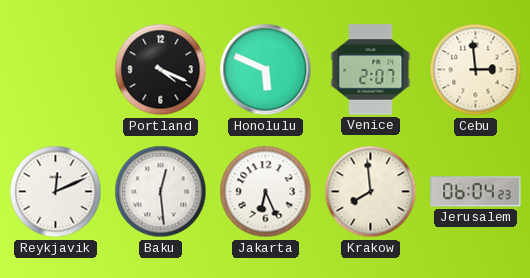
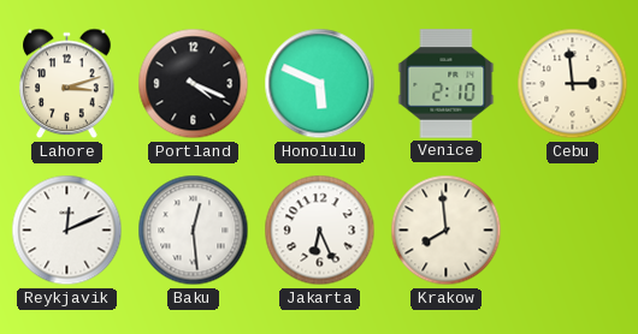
Lahore: none -> 3:12 (67, 84)
Venice: 2:07 -> 2:10 (447, 84)
Jerusalem: 06:04 -> none (476, 192)
